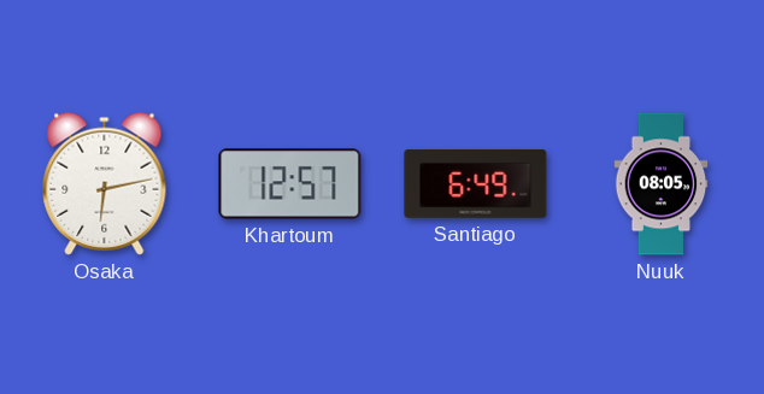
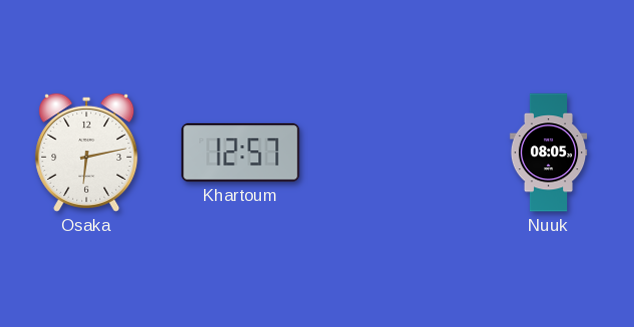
Santiago: 6:49 -> none (476, 183)
